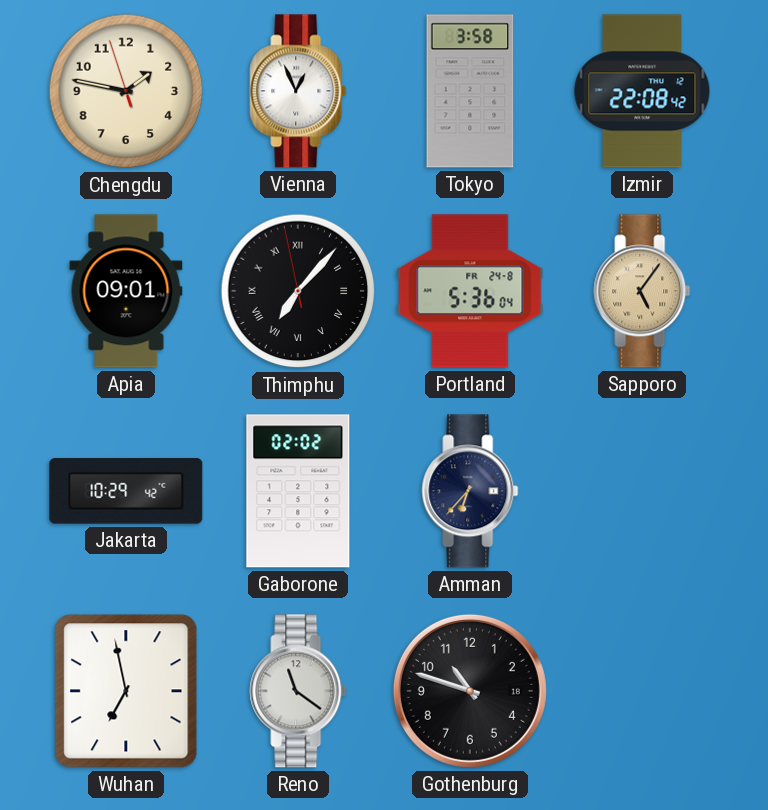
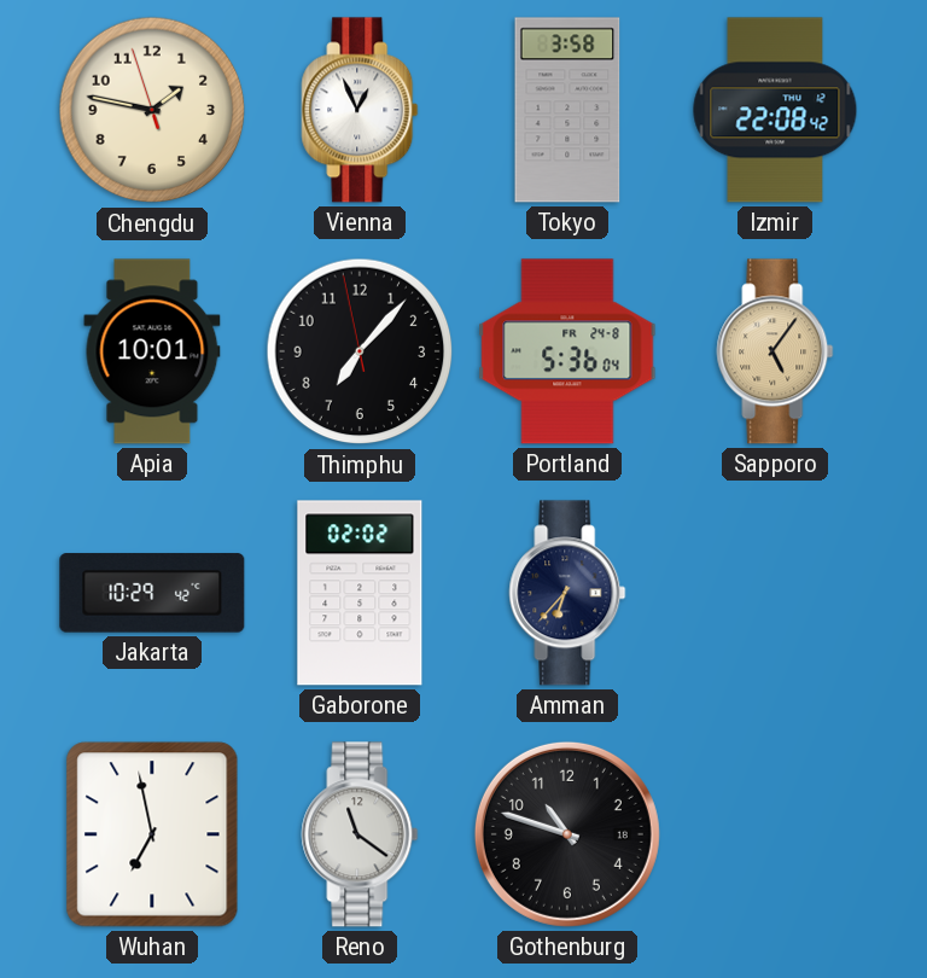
Apia: 09:01 -> 10:01 (152, 351)
Thimphu numerals: Roman -> Arabic (360, 351)
